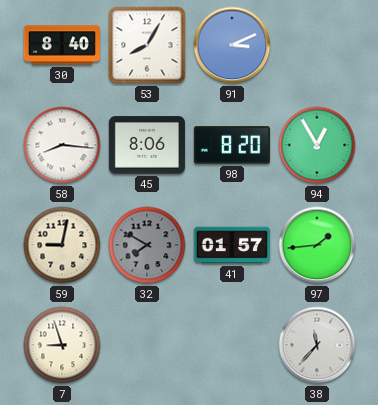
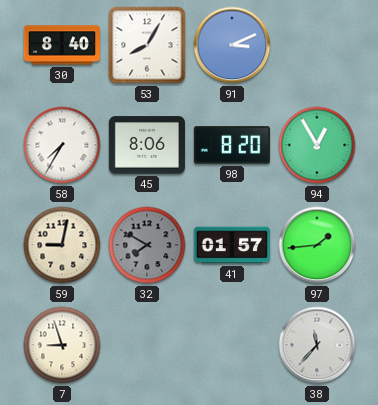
58: 8:16 -> 7:35 (62, 145)
